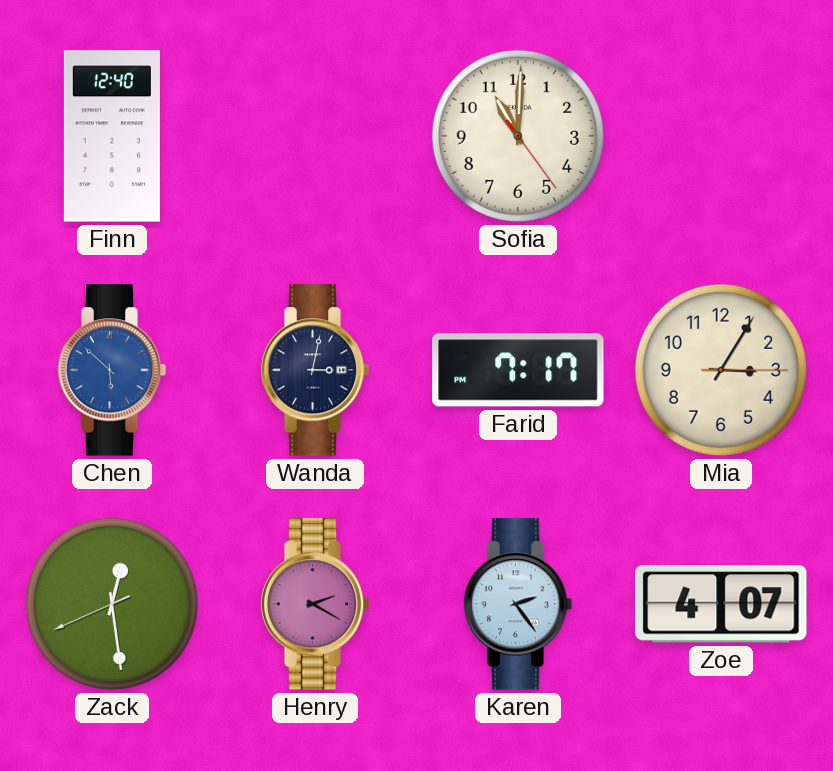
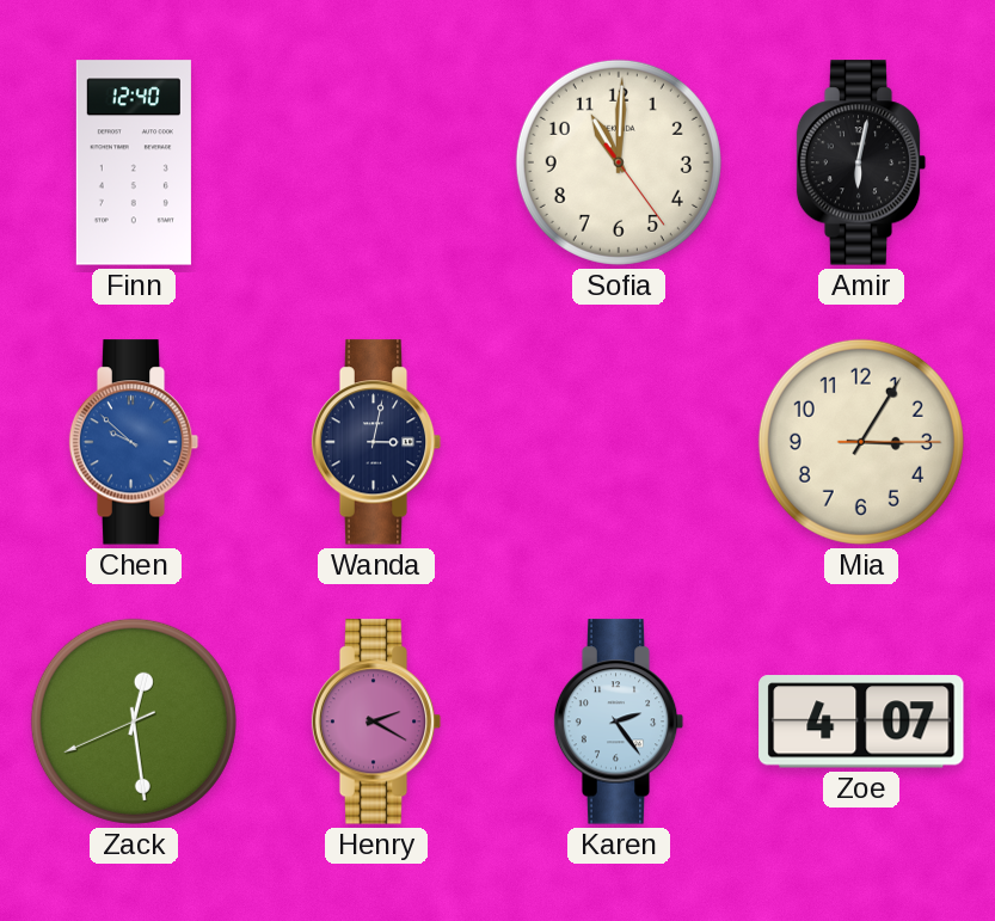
Amir: none -> 6:02 (861, 162)
Chen: 5:52 -> 9:52 (134, 442)
Farid: 7:17 -> none (518, 370)
